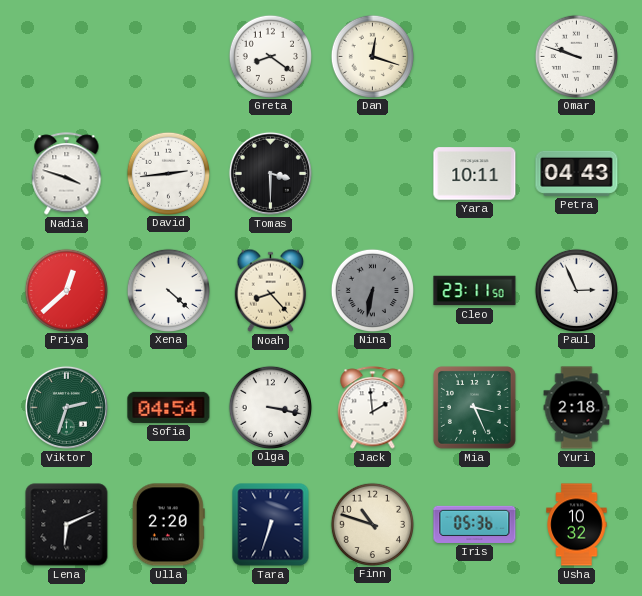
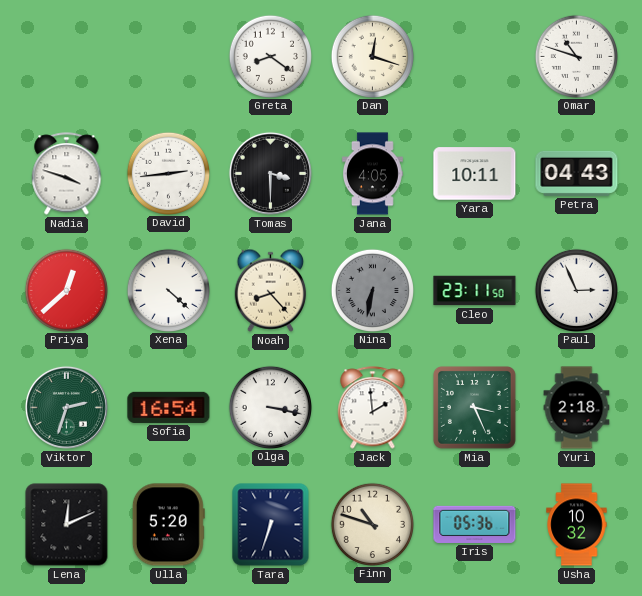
Omar: 9:48 -> 10:48 (576, 56)
Jana: none -> 4:05 (373, 174)
Sofia: 04:54 -> 16:54 (169, 407)
Lena: 6:11 -> 12:11 (67, 525)
Ulla: 2:20 -> 5:20 (168, 525)
